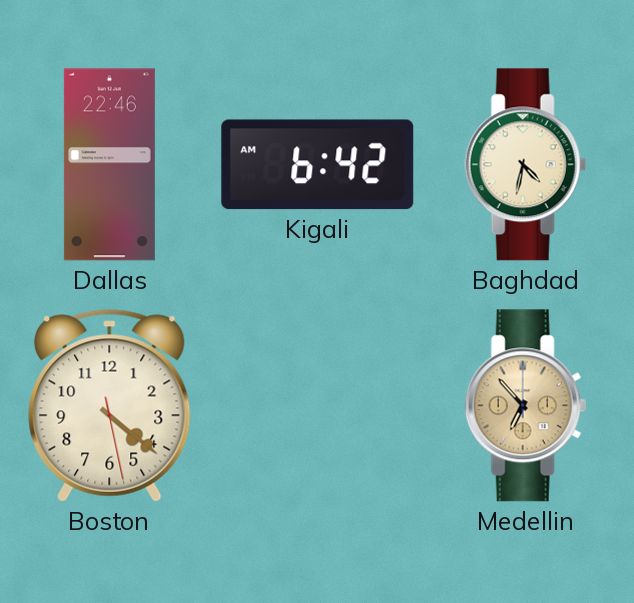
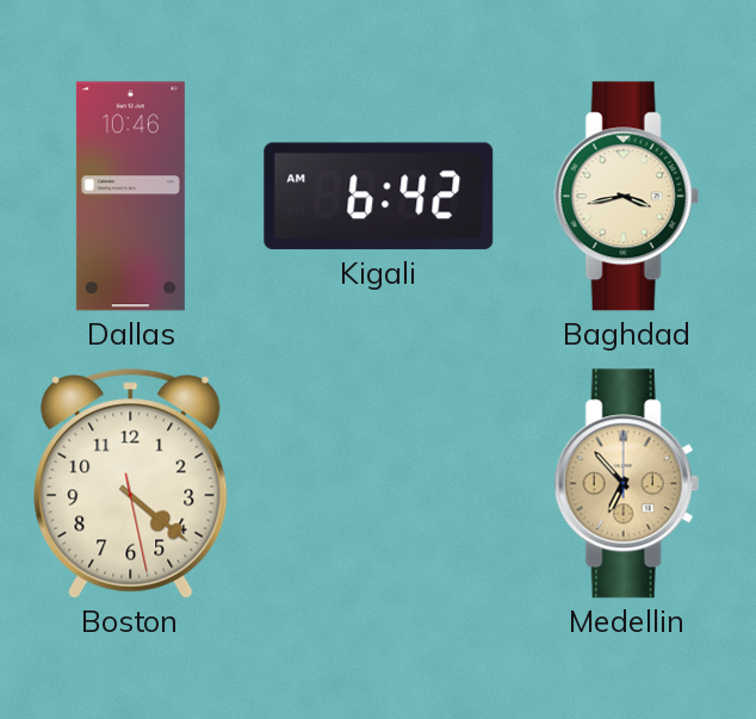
Dallas: 22:46 -> 10:46 (130, 197)
Baghdad: 4:32 -> 3:43 (626, 197)
